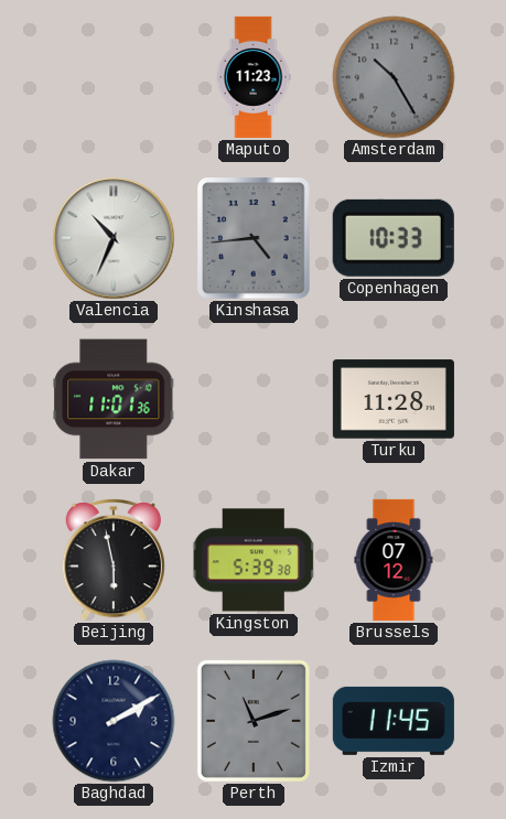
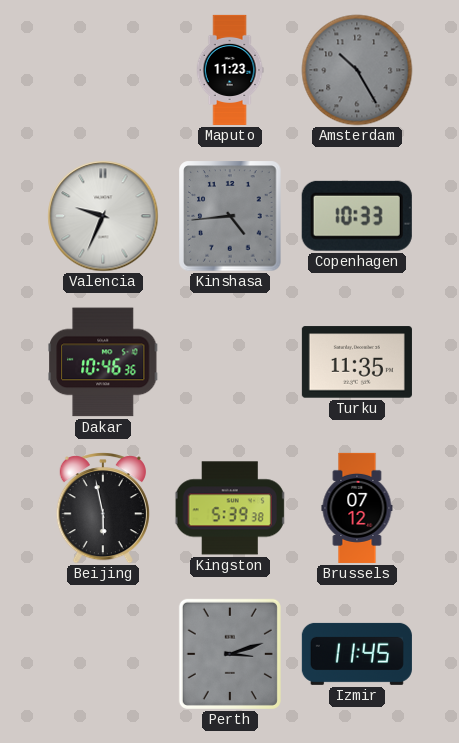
Valencia: 10:34 -> 9:34 (103, 216)
Dakar: 11:01 -> 10:46 (103, 362)
Turku: 11:28 -> 11:35 (357, 362)
Baghdad: 2:10 -> none (114, 721)
Perth: 11:12 -> 3:12 (230, 654)
